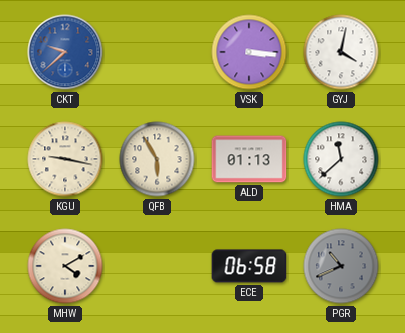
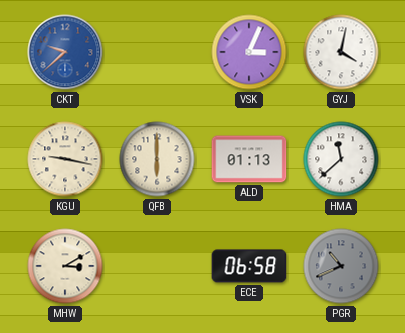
VSK: 3:16 -> 3:04 (249, 52)
QFB: 5:55 -> 6:00 (157, 159)
MHW: 4:10 -> 3:10 (65, 266)
